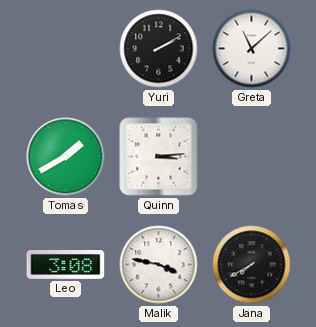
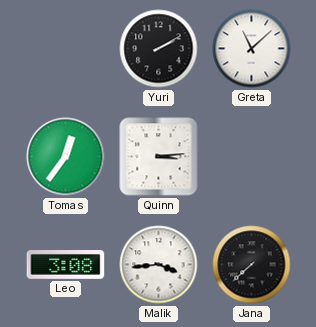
Tomas: 1:40 -> 12:36 (66, 157)
Malik: 3:47 -> 3:44 (159, 265)
Jana: 7:40 -> 7:38 (252, 265)
